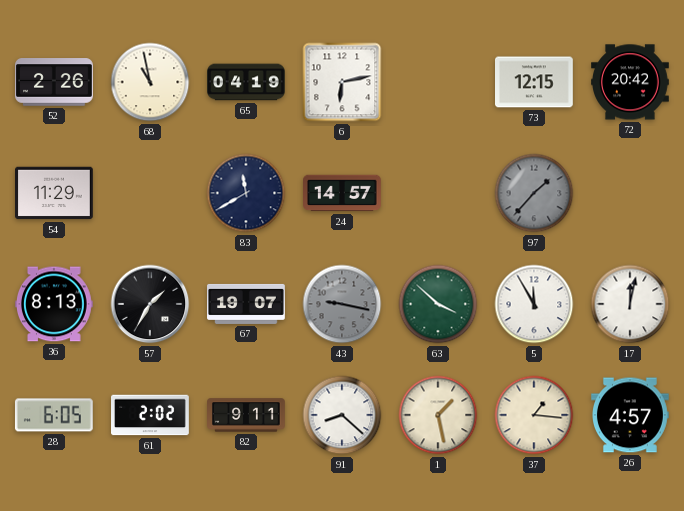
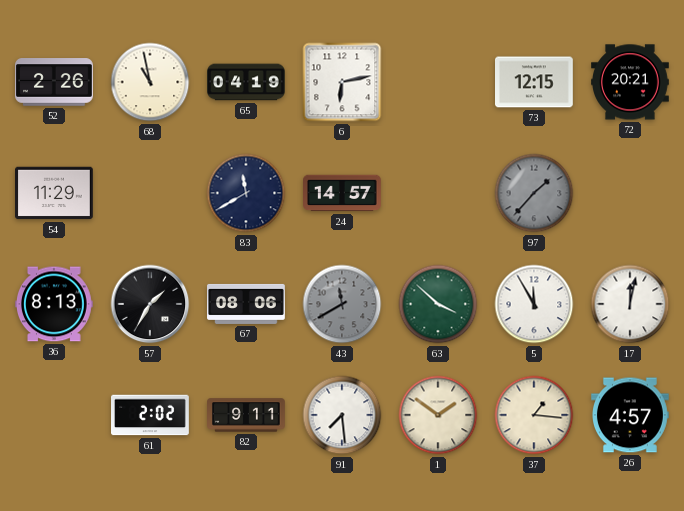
72: 20:42 -> 20:21 (631, 82)
67: 19:07 -> 08:06 (247, 304)
43: 9:17 -> 11:40 (342, 304)
28: 6:05 -> none (54, 415)
91: 8:22 -> 7:29 (342, 415)
1: 1:28 -> 1:51 (438, 415)
